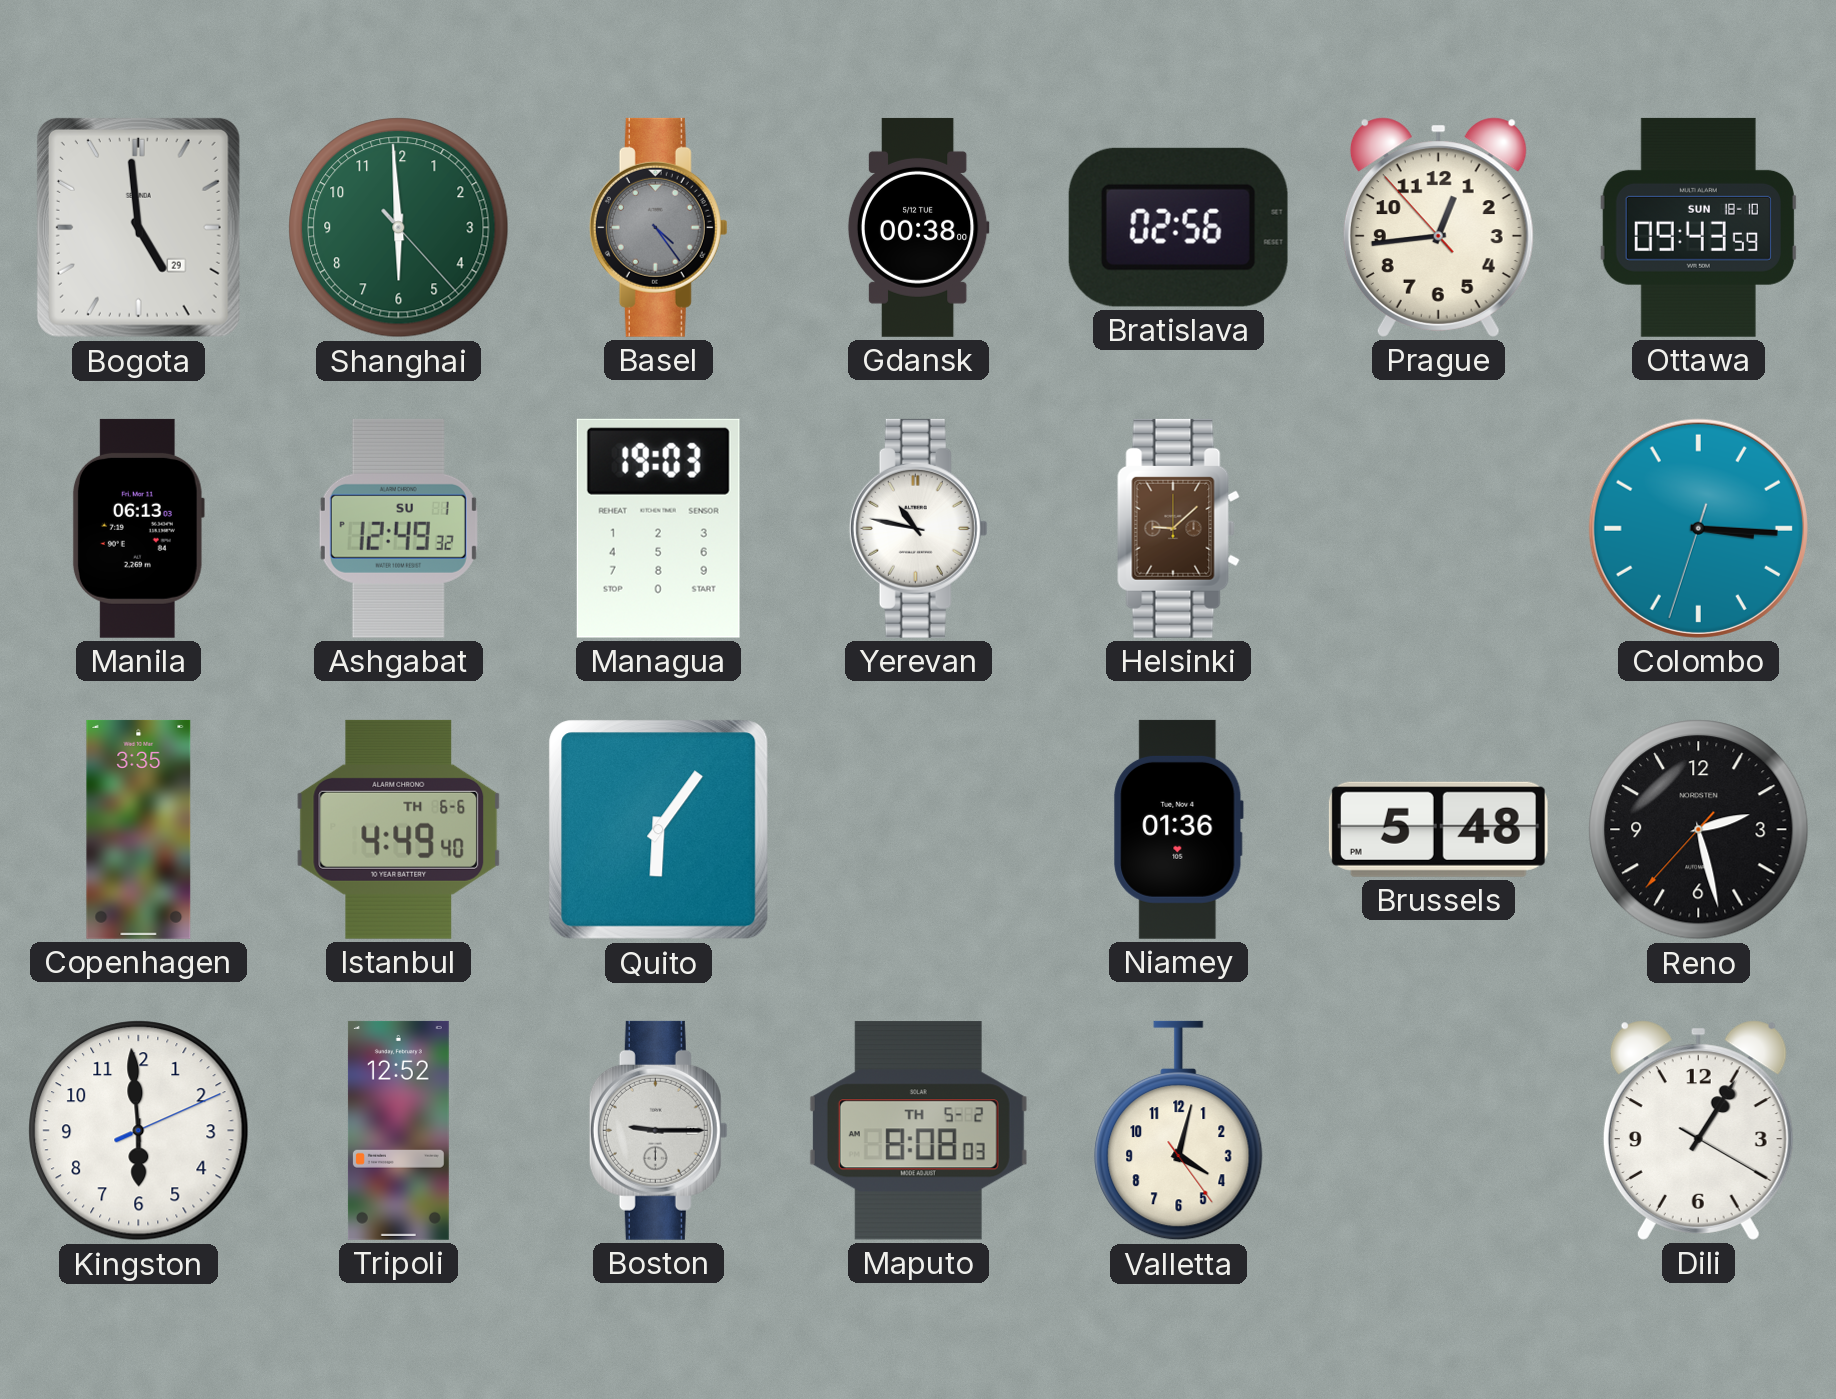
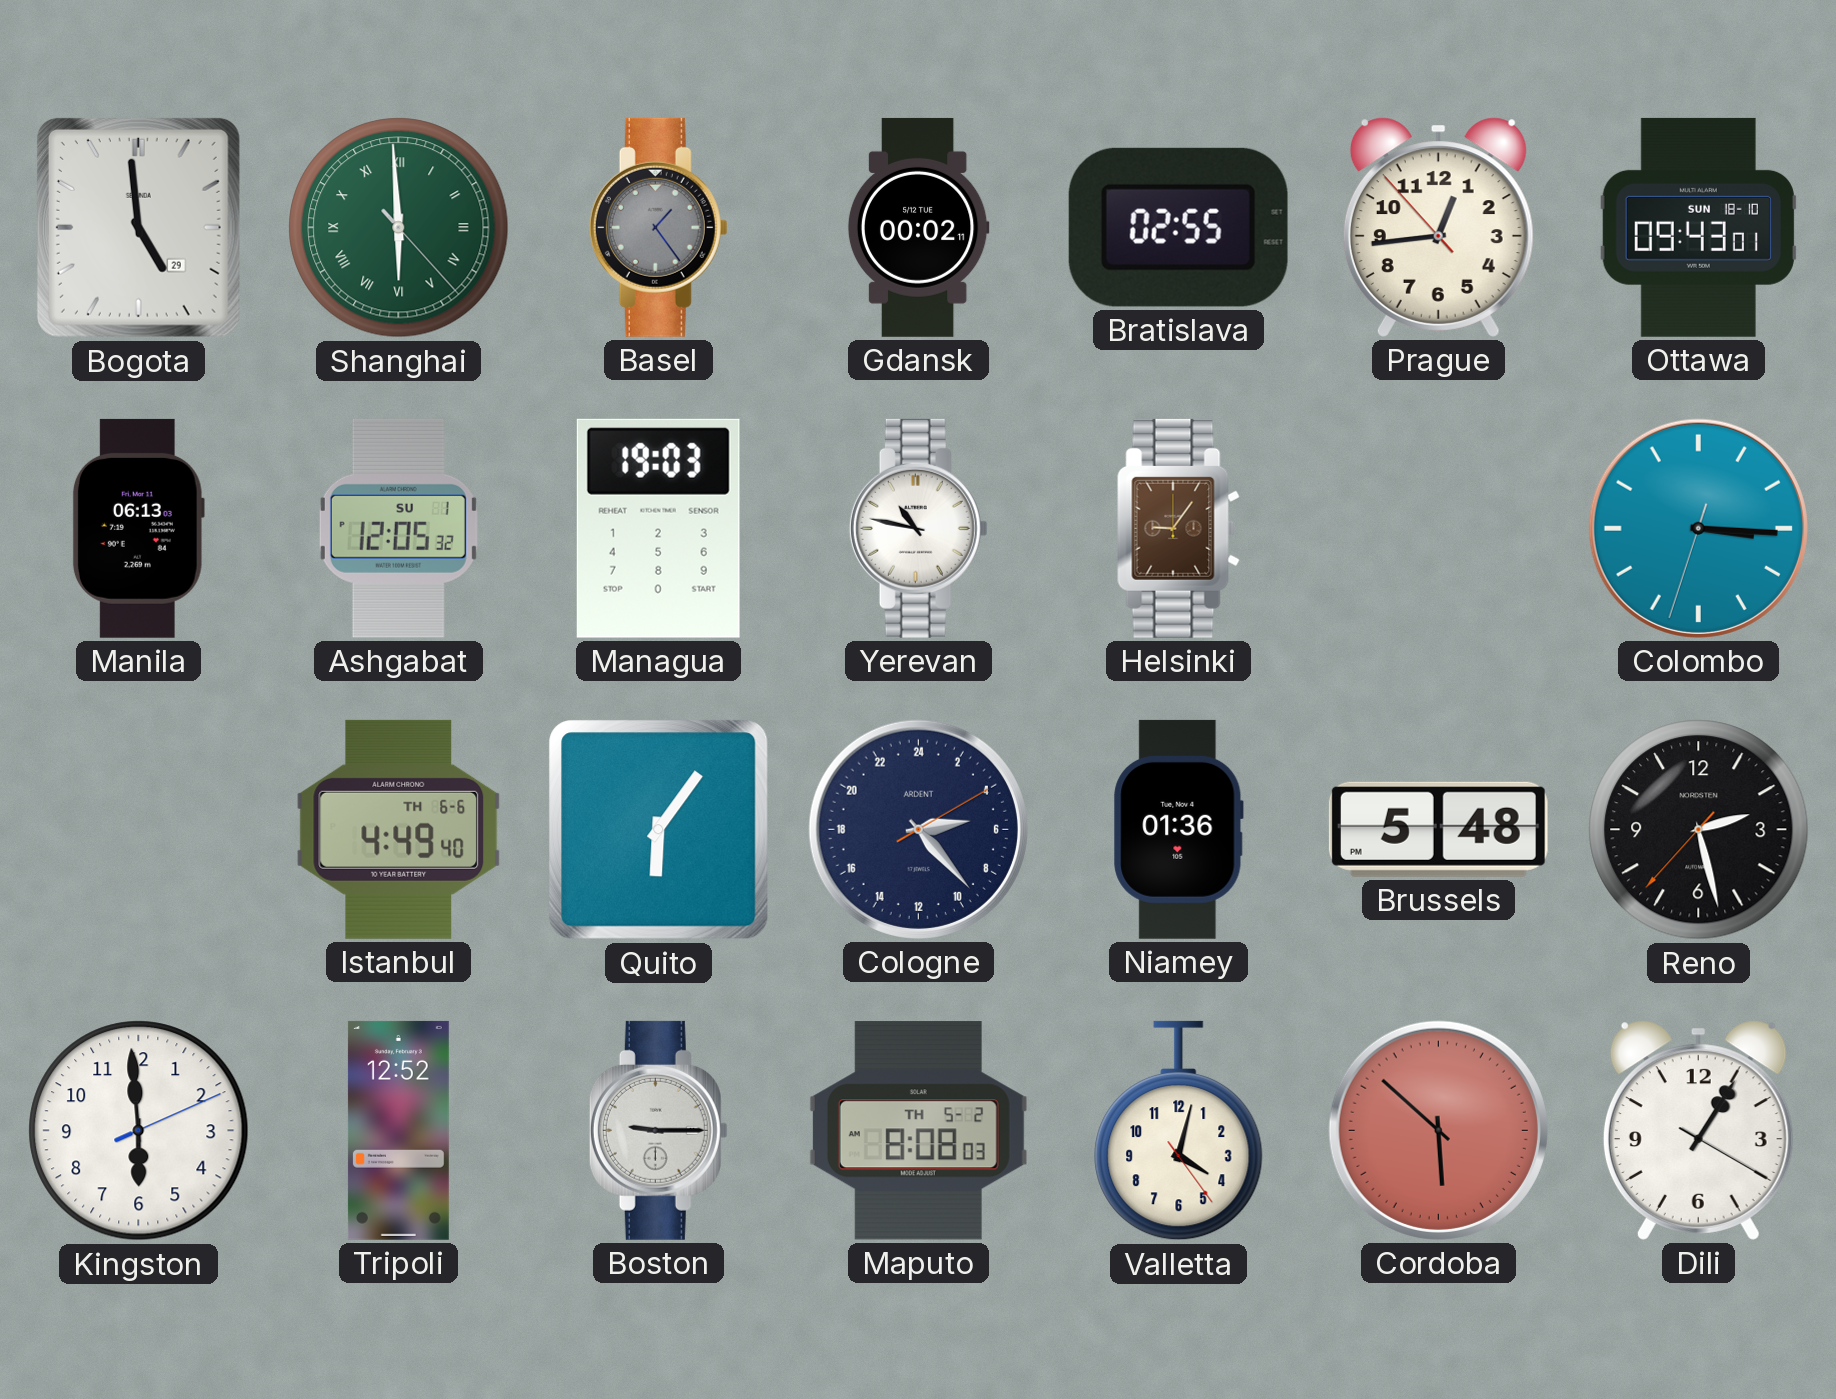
Shanghai numerals: Arabic -> Roman (399, 228)
Basel: 4:24 -> 1:24 (658, 227)
Gdansk: 00:38 -> 00:02 (918, 227)
Bratislava: 02:56 -> 02:55 (1178, 227)
Ottawa: 09:43:59 -> 09:43:01 (1698, 227)
Ashgabat: 12:49 -> 12:05 (398, 528)
Helsinki: 9:08 -> 9:06 (1178, 528)
Copenhagen: 3:35 -> none (139, 829)
Cologne: none -> 5:23 (918, 829)
Cordoba: none -> 5:52 (1438, 1130)
